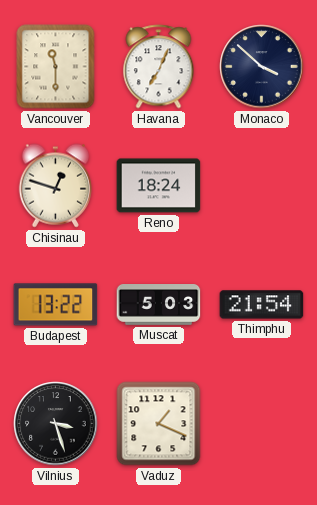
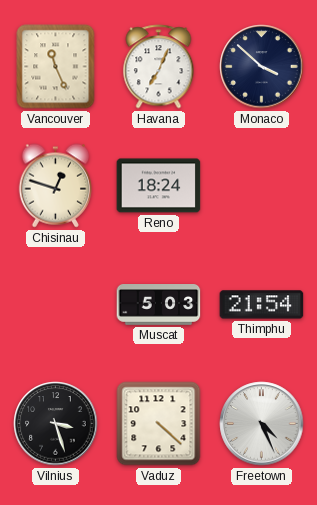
Vancouver: 11:30 -> 11:26 (56, 67)
Budapest: 13:22 -> none (56, 305)
Vaduz: 1:19 -> 4:22 (159, 424)
Freetown: none -> 4:26 (262, 424)
